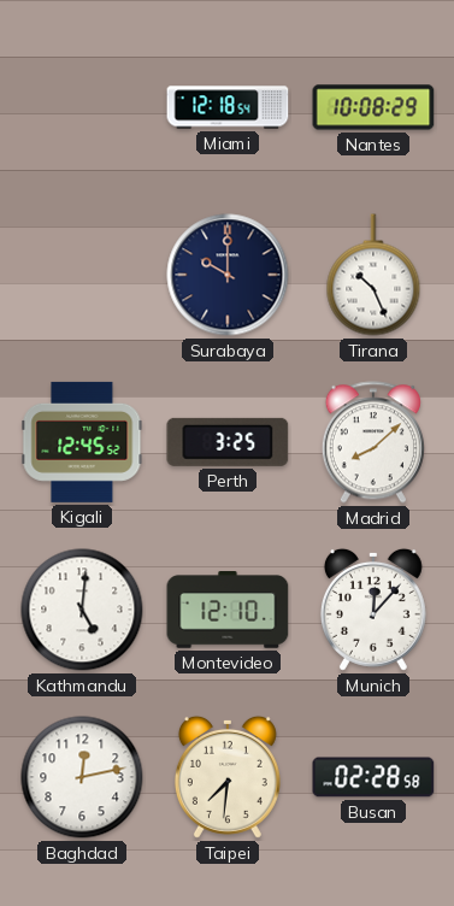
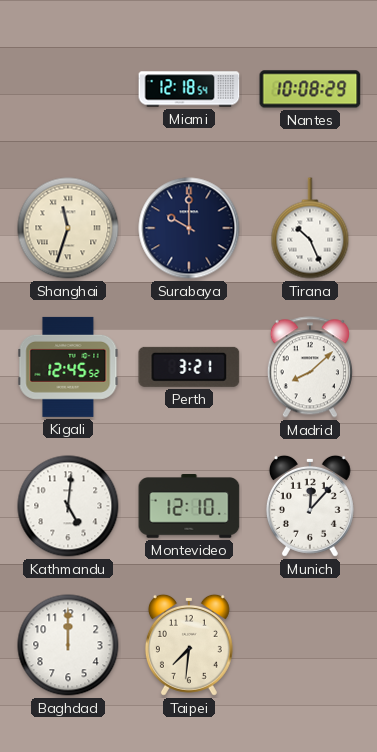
Shanghai: none -> 11:33 (68, 228)
Perth: 3:25 -> 3:21 (189, 367)
Baghdad: 12:13 -> 12:00 (68, 645)
Busan: 02:28 -> none (373, 777)
